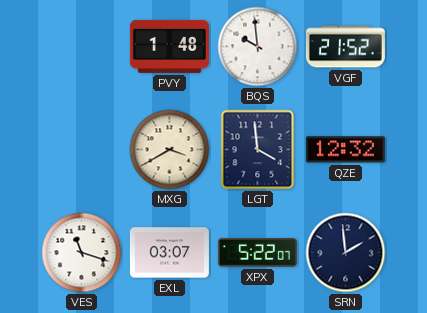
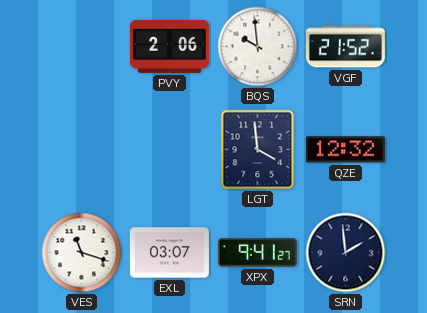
PVY: 1:48 -> 2:06 (169, 46)
MXG: 3:40 -> none (170, 150)
XPX: 5:22 -> 9:41 (257, 253)
